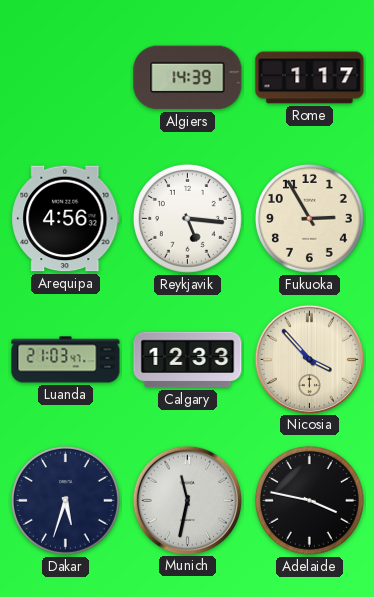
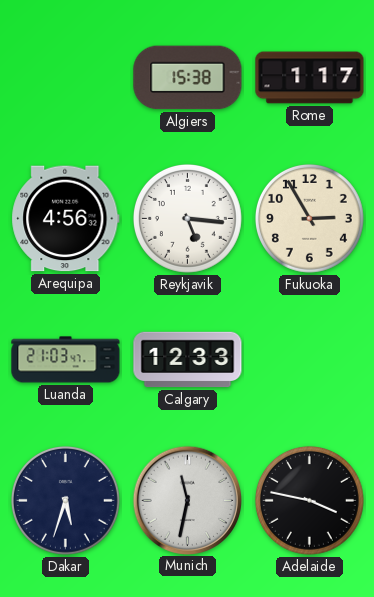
Algiers: 14:39 -> 15:38 (188, 78)
Nicosia: 3:53 -> none (309, 359)
